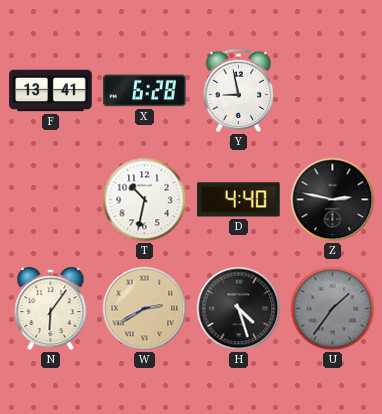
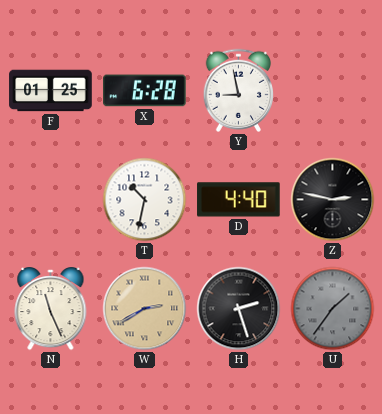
F: 13:41 -> 01:25 (51, 91)
N: 6:06 -> 11:26 (51, 310)
H: 4:27 -> 2:27 (239, 309)
